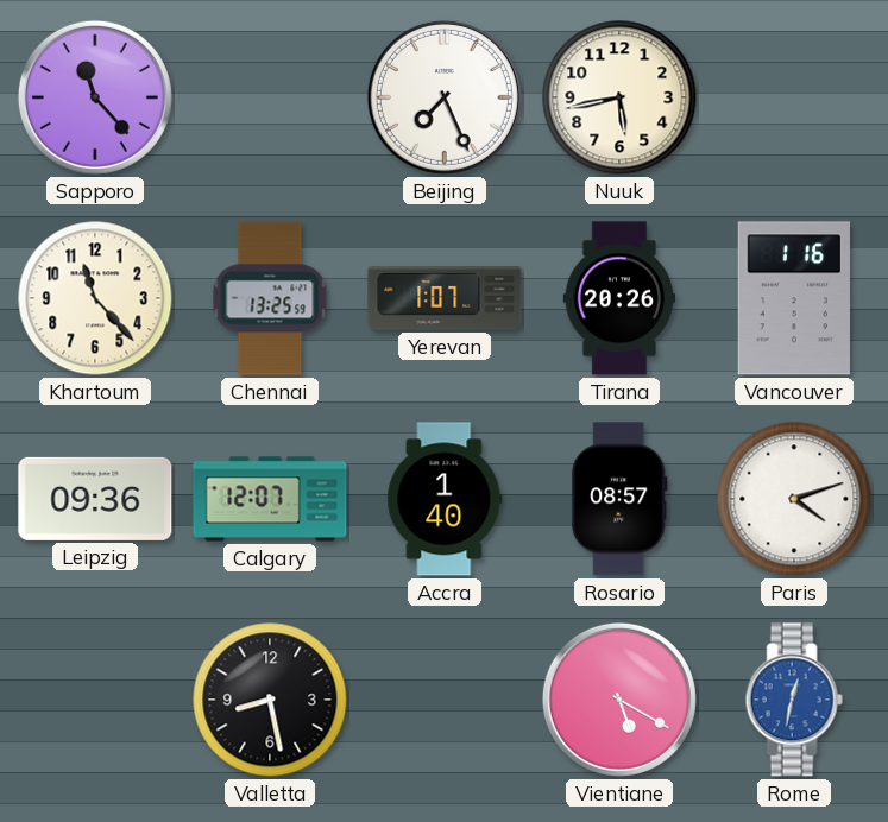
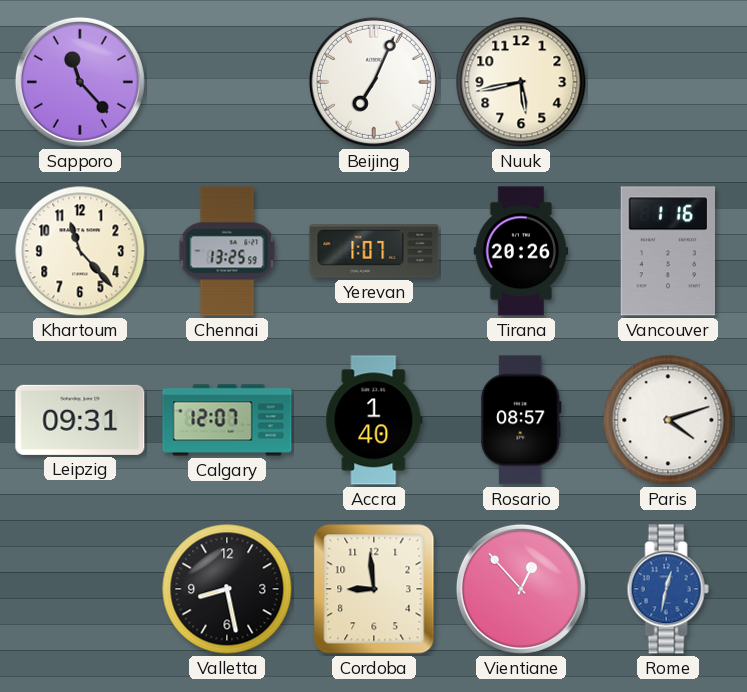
Beijing: 7:26 -> 7:04 (374, 82)
Leipzig: 09:36 -> 09:31 (80, 420)
Cordoba: none -> 8:59 (374, 589)
Vientiane: 5:20 -> 12:53 (521, 589)
